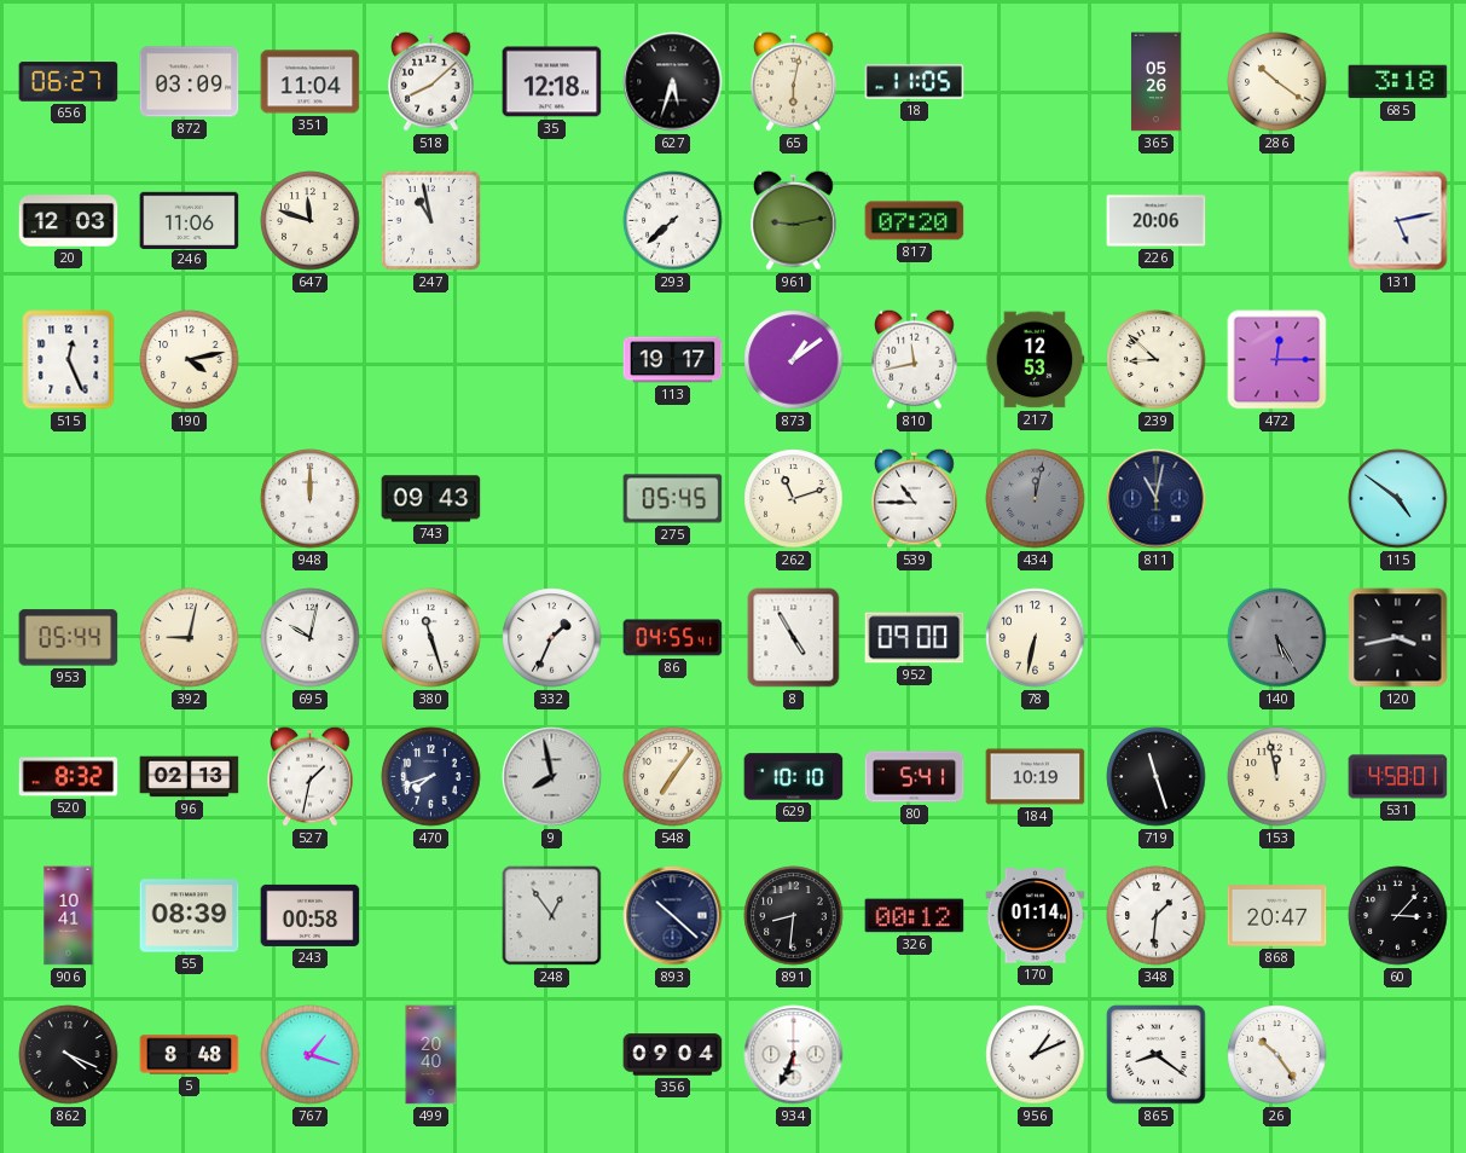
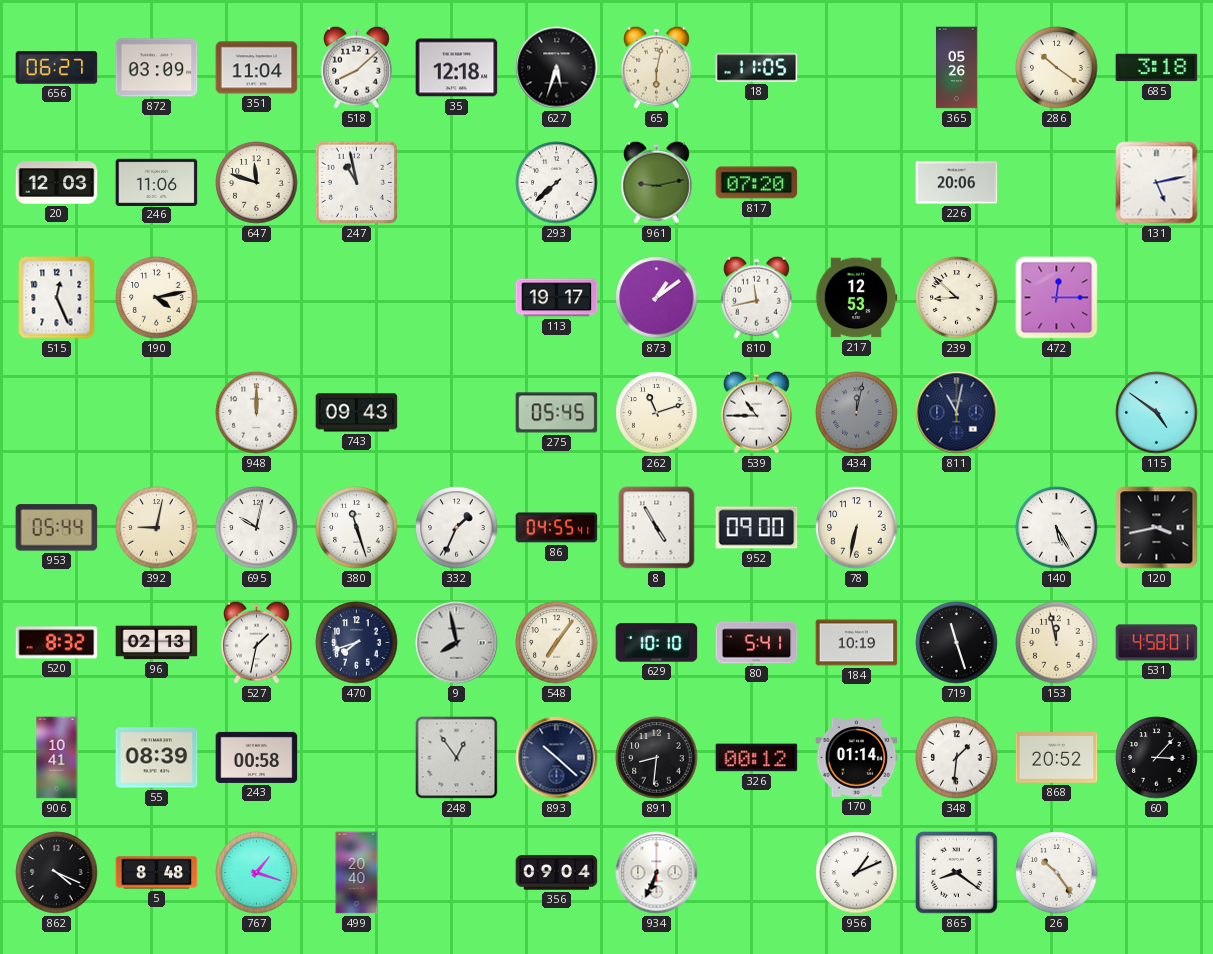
140 dial: grey -> white (1057, 528)
868: 20:47 -> 20:52 (1057, 758)
